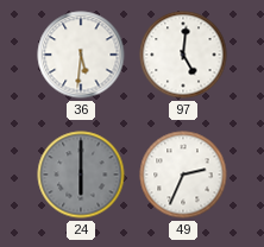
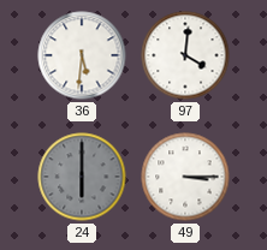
97: 5:01 -> 4:01 (185, 55)
49: 2:34 -> 3:15 (185, 177)
